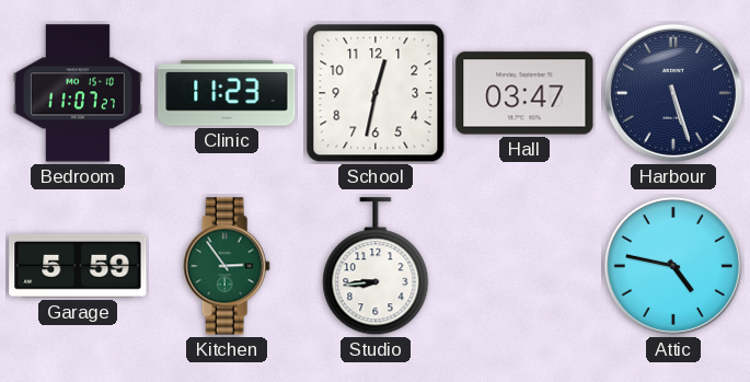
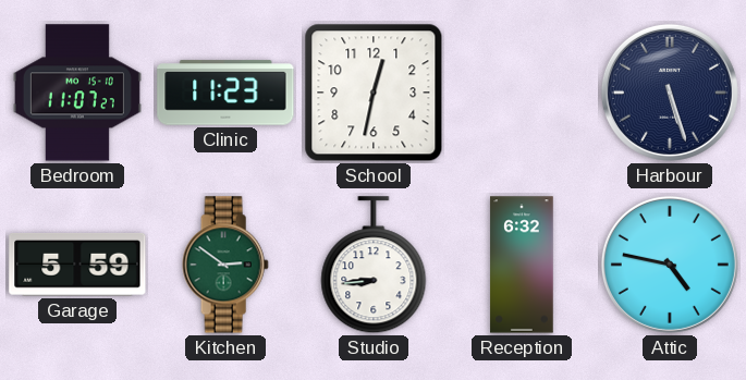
Hall: 03:47 -> none (524, 93)
Kitchen: 2:54 -> 2:51 (225, 265)
Reception: none -> 6:32 (522, 265)
